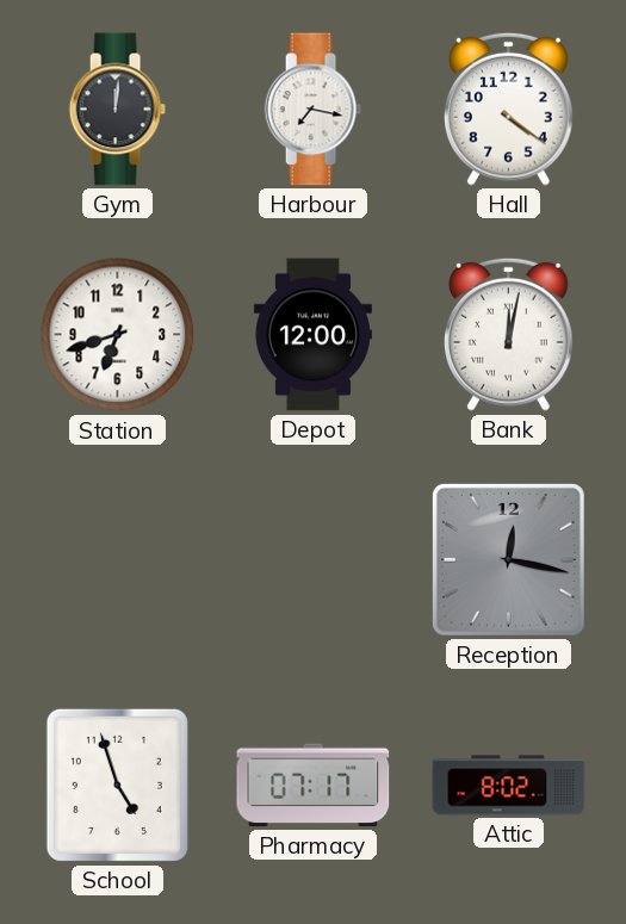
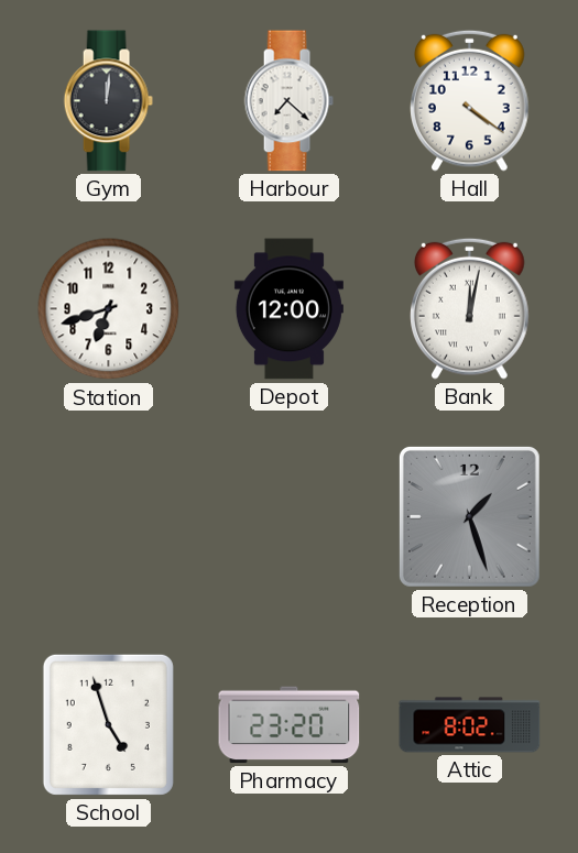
Harbour: 7:17 -> 7:22 (288, 101)
Reception: 12:17 -> 1:27 (469, 516)
Pharmacy: 07:17 -> 23:20 (290, 725)
